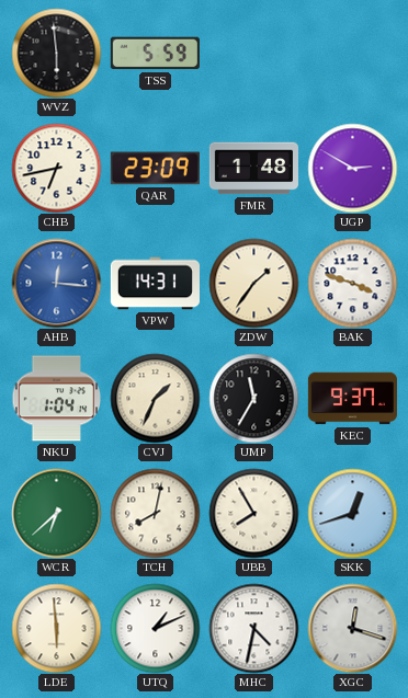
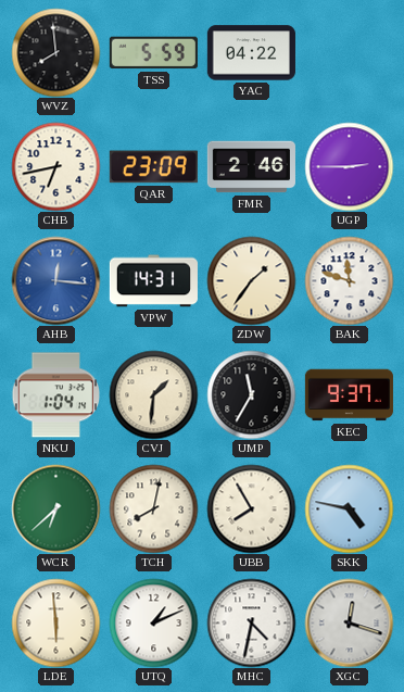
WVZ: 5:59 -> 7:59 (55, 52)
YAC: none -> 04:22 (251, 53)
FMR: 1:48 -> 2:46 (251, 167)
UGP: 2:50 -> 2:45 (349, 166)
BAK: 3:48 -> 11:48 (349, 280)
CVJ: 1:34 -> 1:31 (153, 394)
SKK: 12:42 -> 4:47 (349, 508)
